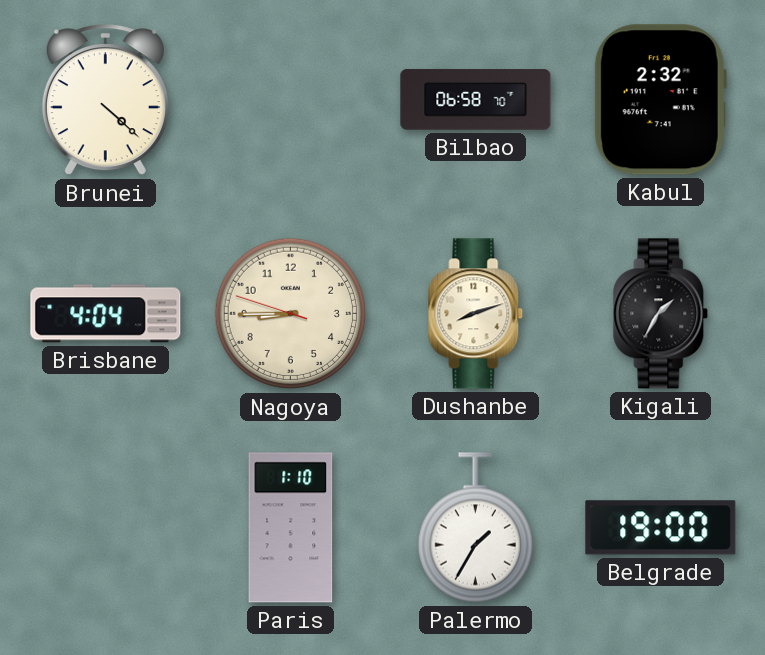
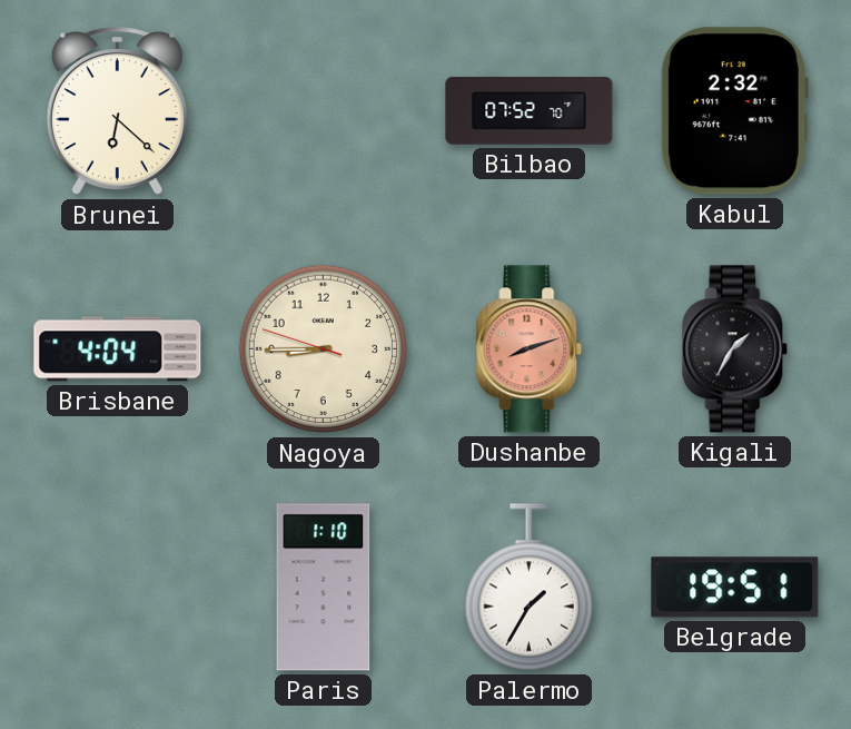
Brunei: 4:22 -> 6:22 (117, 111)
Bilbao: 06:58 -> 07:52 (530, 111)
Dushanbe dial: cream -> salmon (530, 349)
Belgrade: 19:00 -> 19:51 (735, 588)
